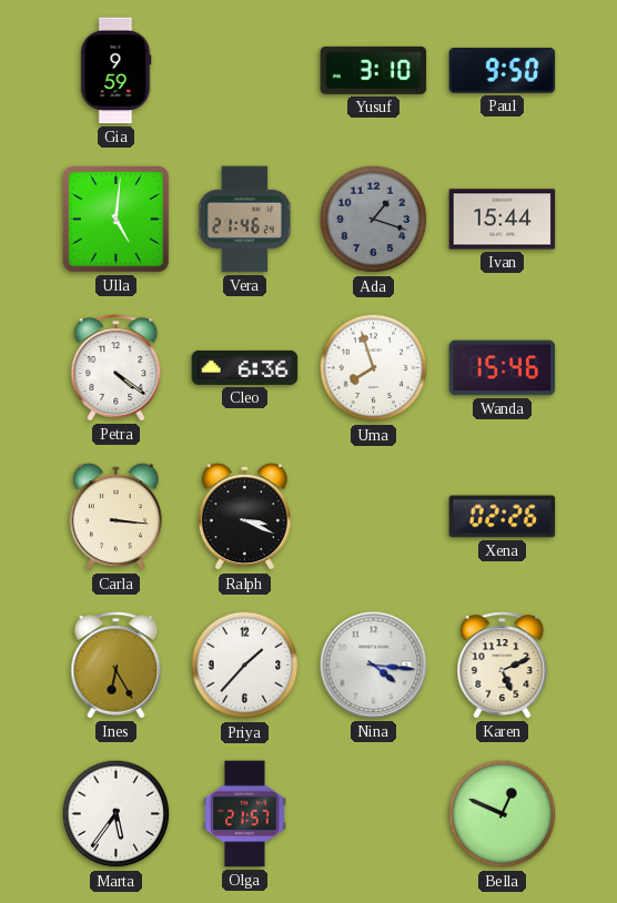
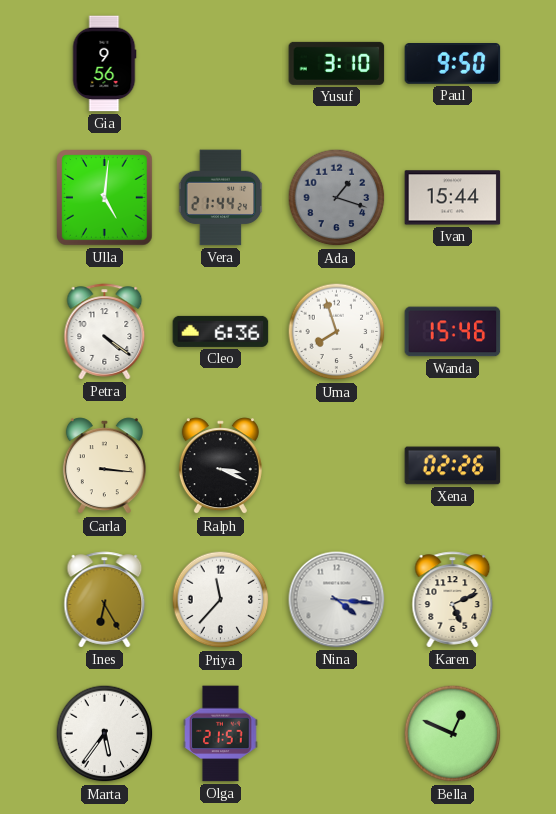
Gia: 9:59 -> 9:56 (104, 64)
Vera: 21:46 -> 21:44 (221, 198)
Priya: 1:37 -> 11:37 (221, 600)
